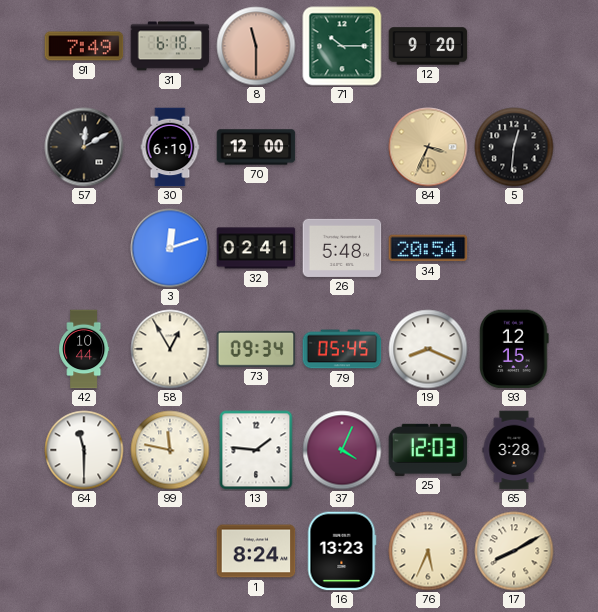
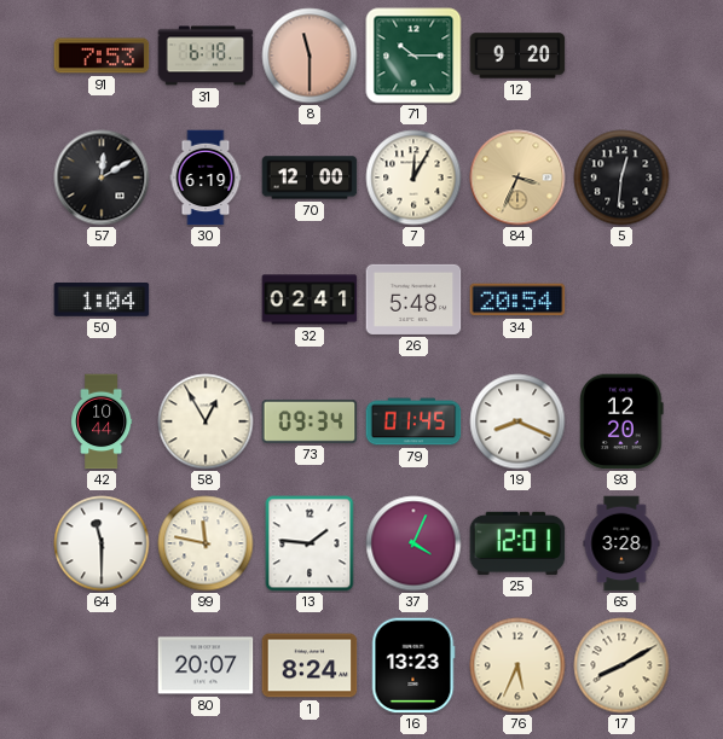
91: 7:49 -> 7:53 (102, 56)
7: none -> 12:05 (413, 178)
50: none -> 1:04 (102, 301)
3: 12:12 -> none (170, 248)
79: 05:45 -> 01:45 (413, 421)
93: 12:15 -> 12:20 (621, 421)
25: 12:03 -> 12:01 (517, 543)
80: none -> 20:07 (206, 665)
